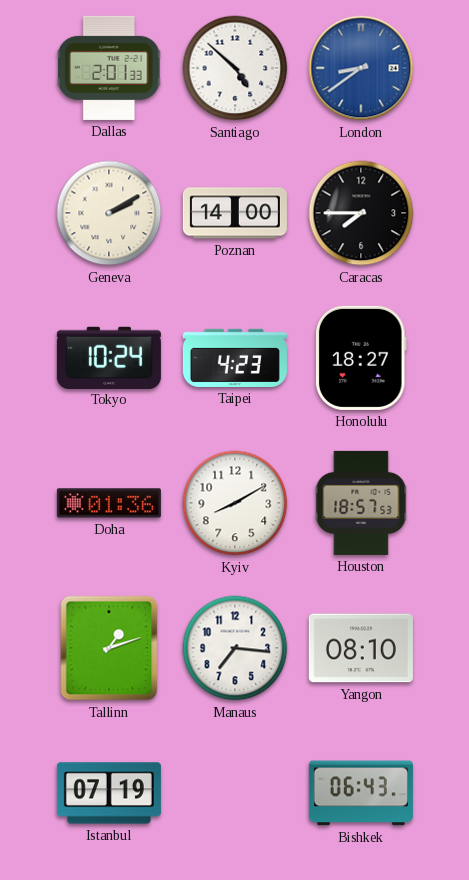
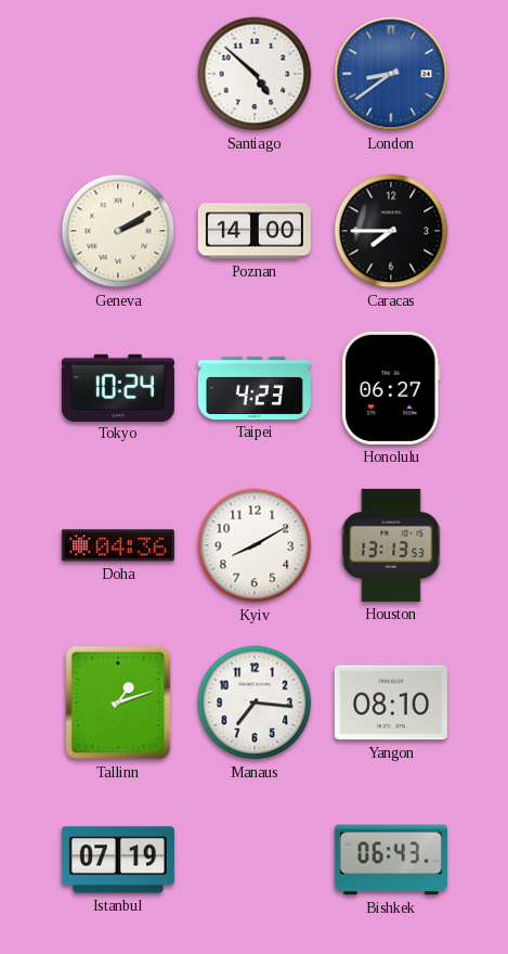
Dallas: 2:01 -> none (110, 68)
Honolulu: 18:27 -> 06:27 (391, 388)
Doha: 01:36 -> 04:36 (118, 545)
Houston: 18:57 -> 13:13 (391, 545)
